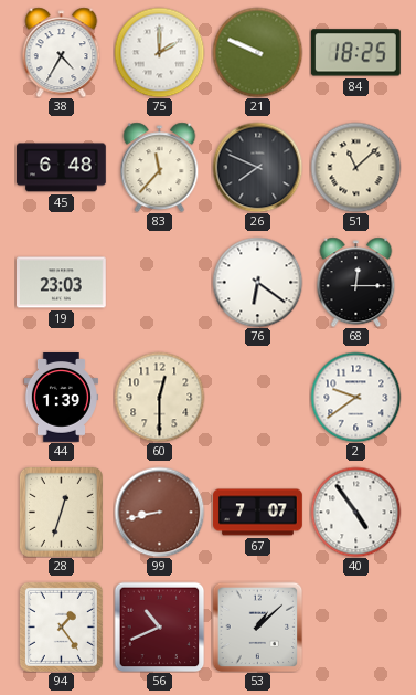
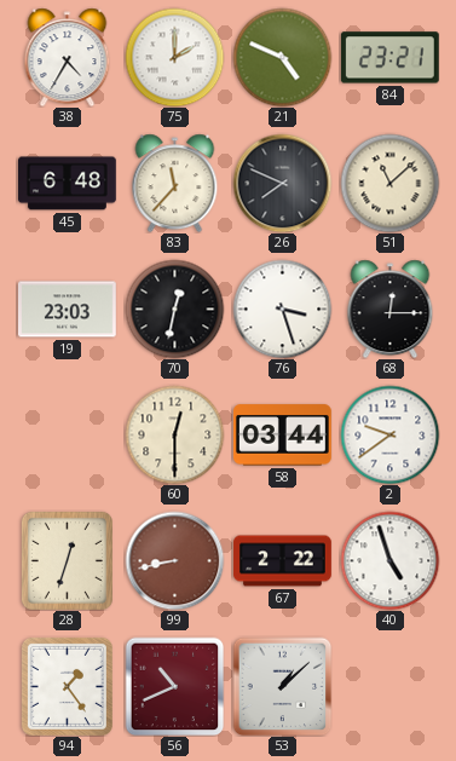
21: 9:49 -> 4:49 (282, 57)
84: 18:25 -> 23:21 (389, 58)
70: none -> 12:32 (174, 309)
76: 6:21 -> 3:27 (282, 309)
44: 1:39 -> none (61, 398)
58: none -> 03:44 (282, 436)
67: 7:07 -> 2:22 (283, 561)
40: 4:54 -> 4:57 (389, 560)
